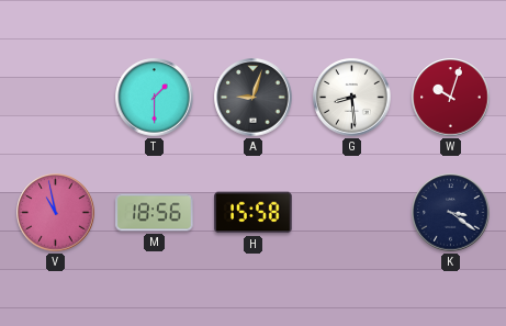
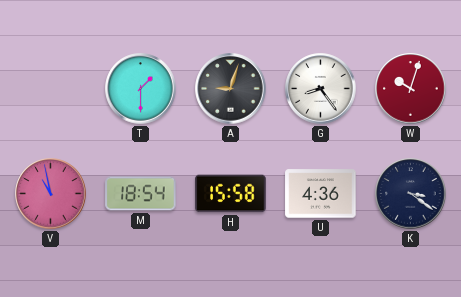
G: 8:29 -> 8:24 (321, 89)
M: 18:56 -> 18:54 (141, 194)
U: none -> 4:36 (321, 194)
